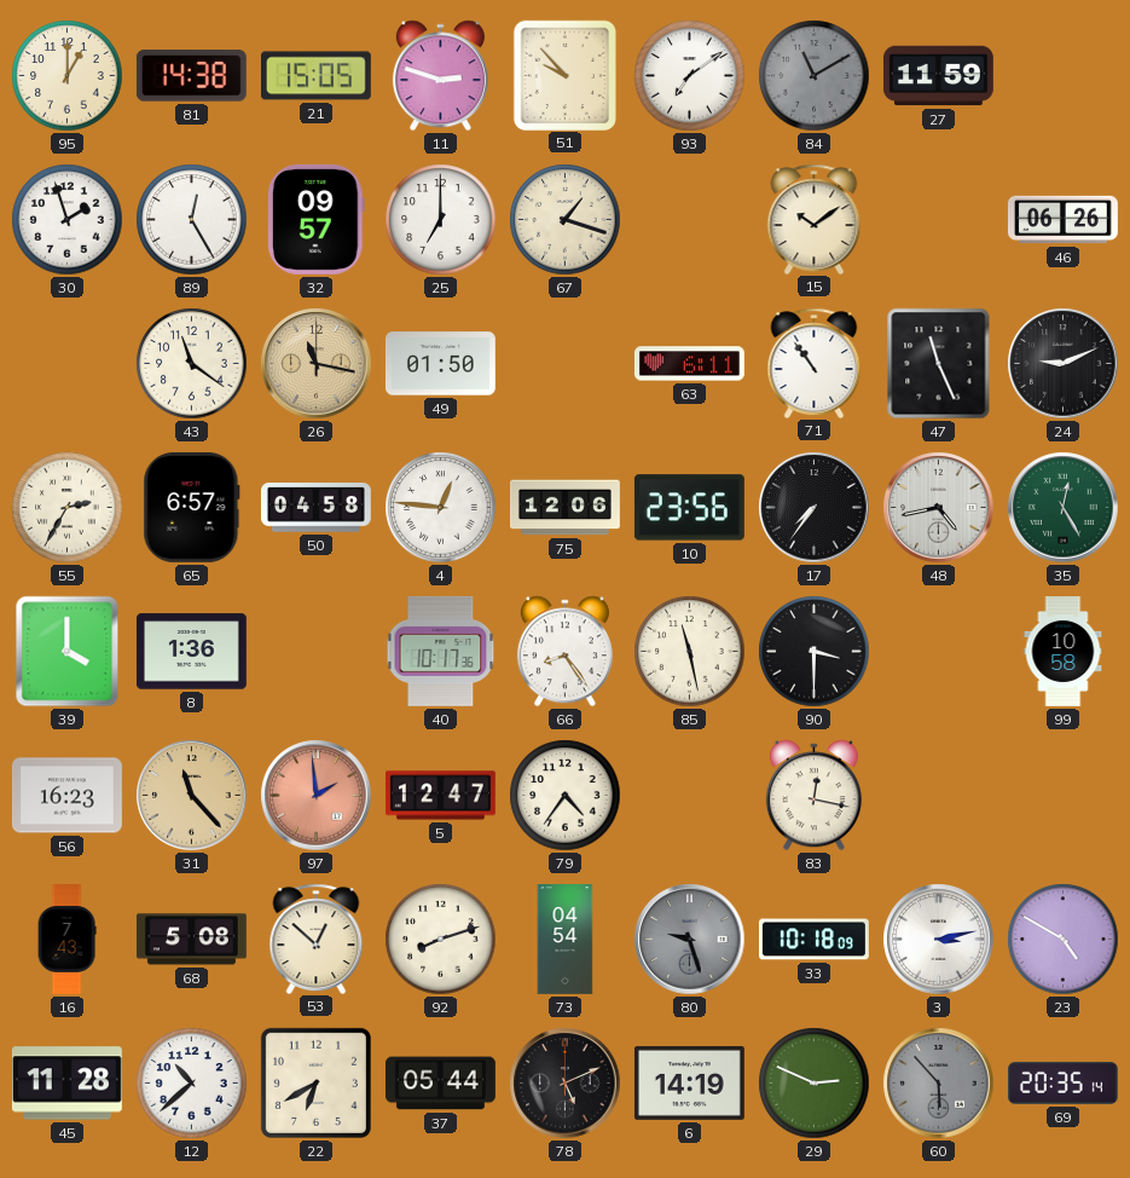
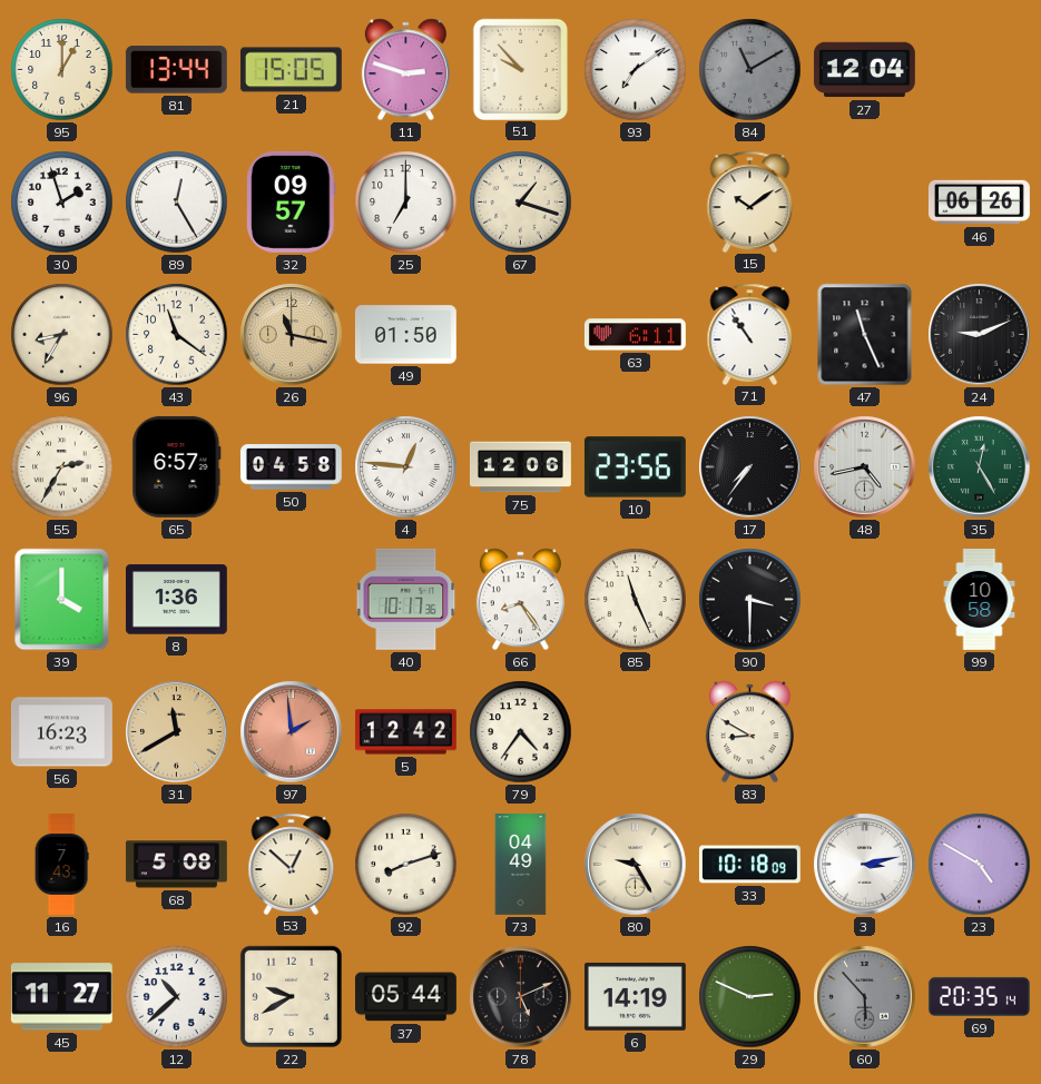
81: 14:38 -> 13:44 (176, 70)
27: 11:59 -> 12:04 (864, 70)
96: none -> 8:35 (62, 335)
85: 11:28 -> 11:26 (636, 600)
31: 11:23 -> 11:40 (177, 732)
5: 12:47 -> 12:42 (405, 732)
83: 12:17 -> 8:50 (749, 732)
73: 04:54 -> 04:49 (521, 865)
80: 9:27 -> 9:25 (636, 865)
80 dial: grey -> cream (636, 865)
45: 11:28 -> 11:27 (61, 997)
22: 6:40 -> 9:40 (291, 996)
